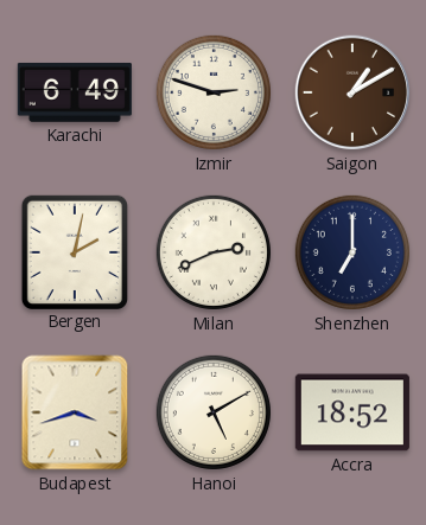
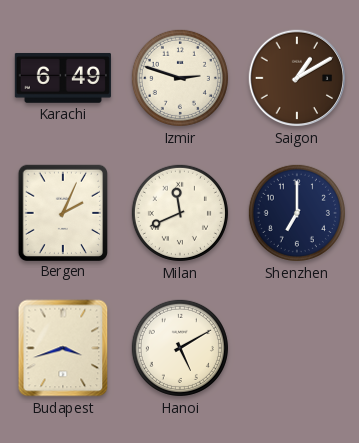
Bergen: 2:02 -> 2:04 (62, 212)
Milan: 2:41 -> 11:41 (180, 213)
Accra: 18:52 -> none (352, 412)
